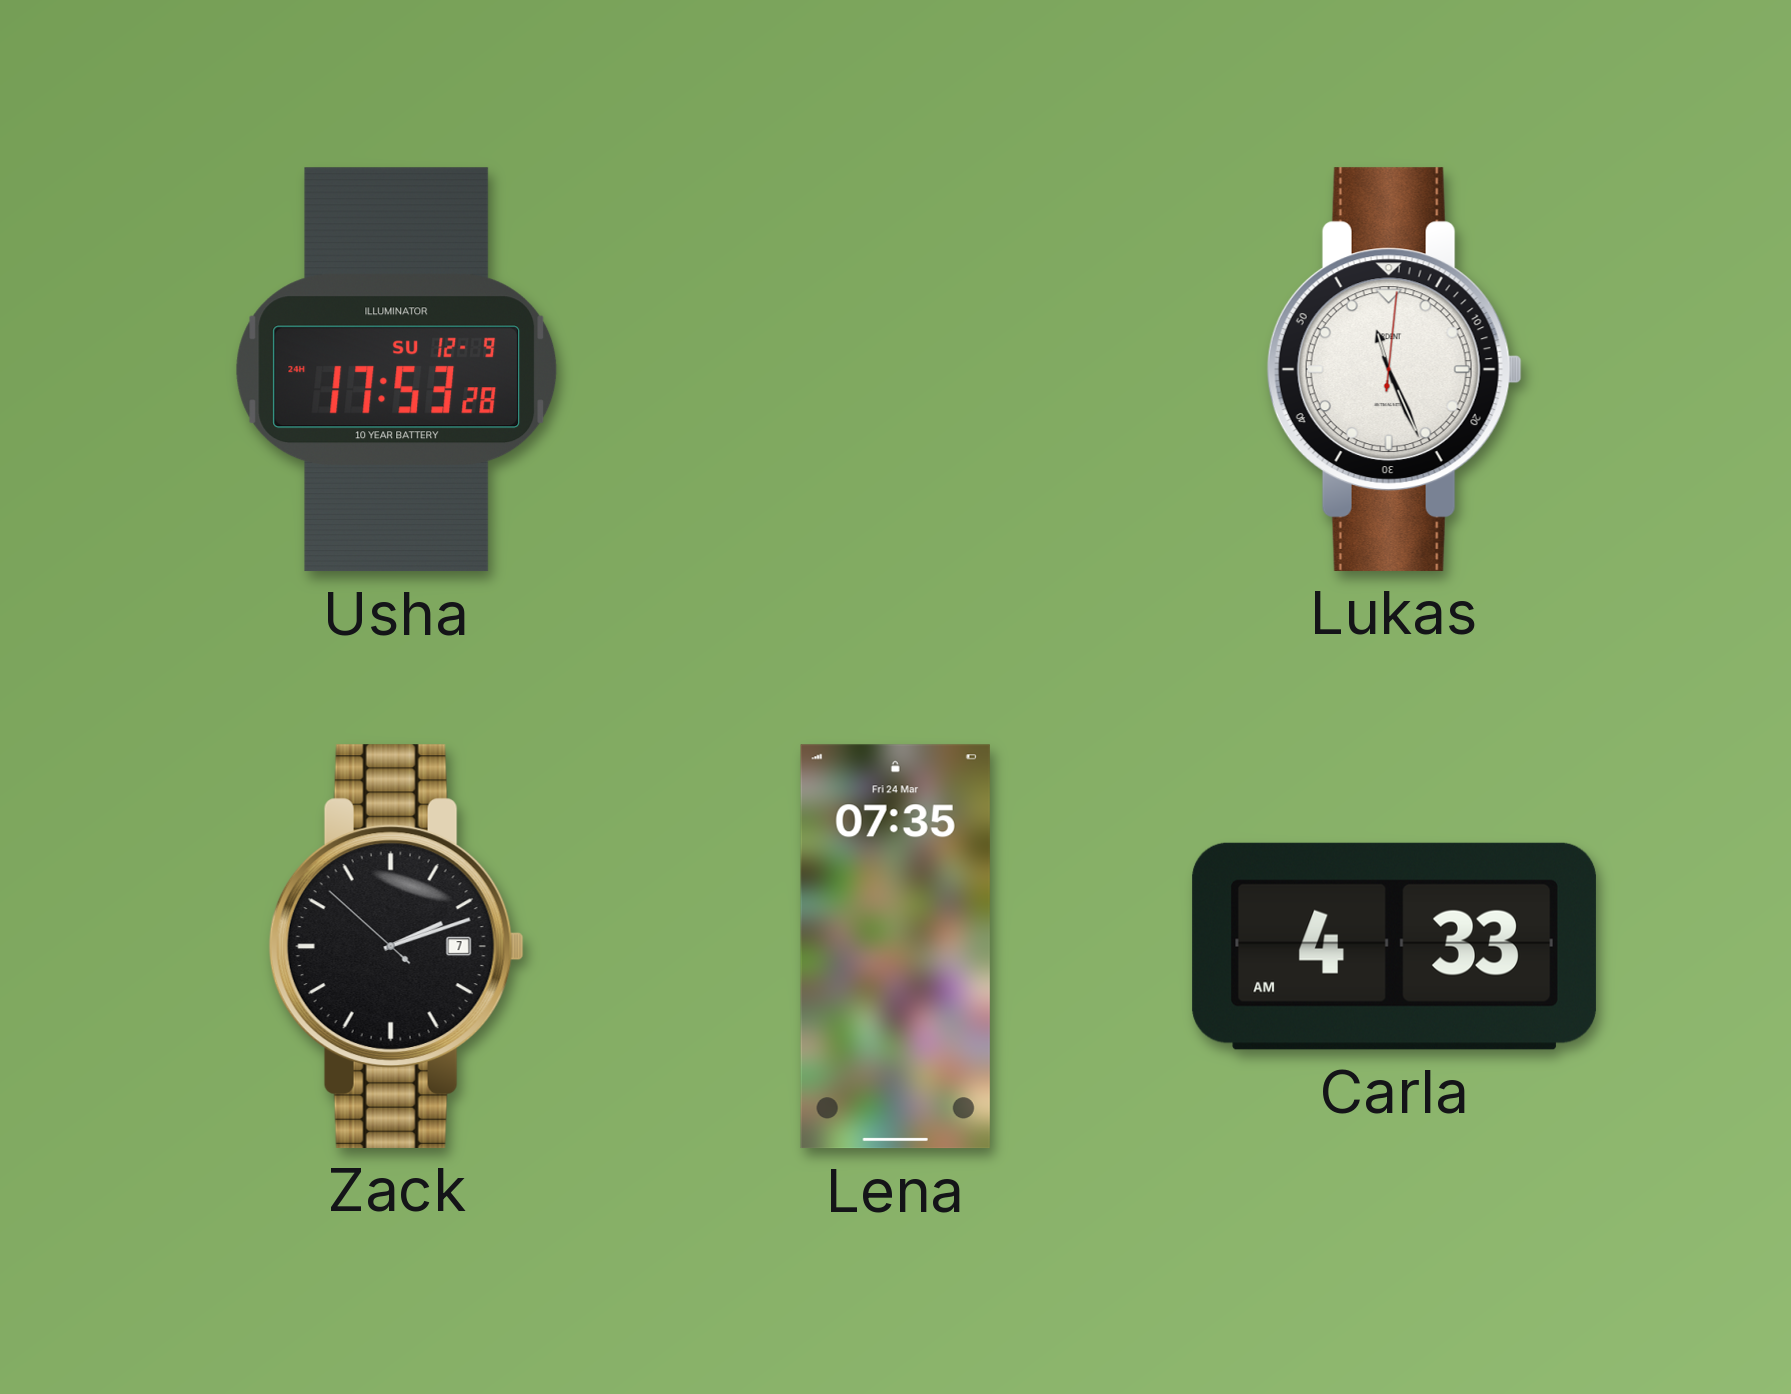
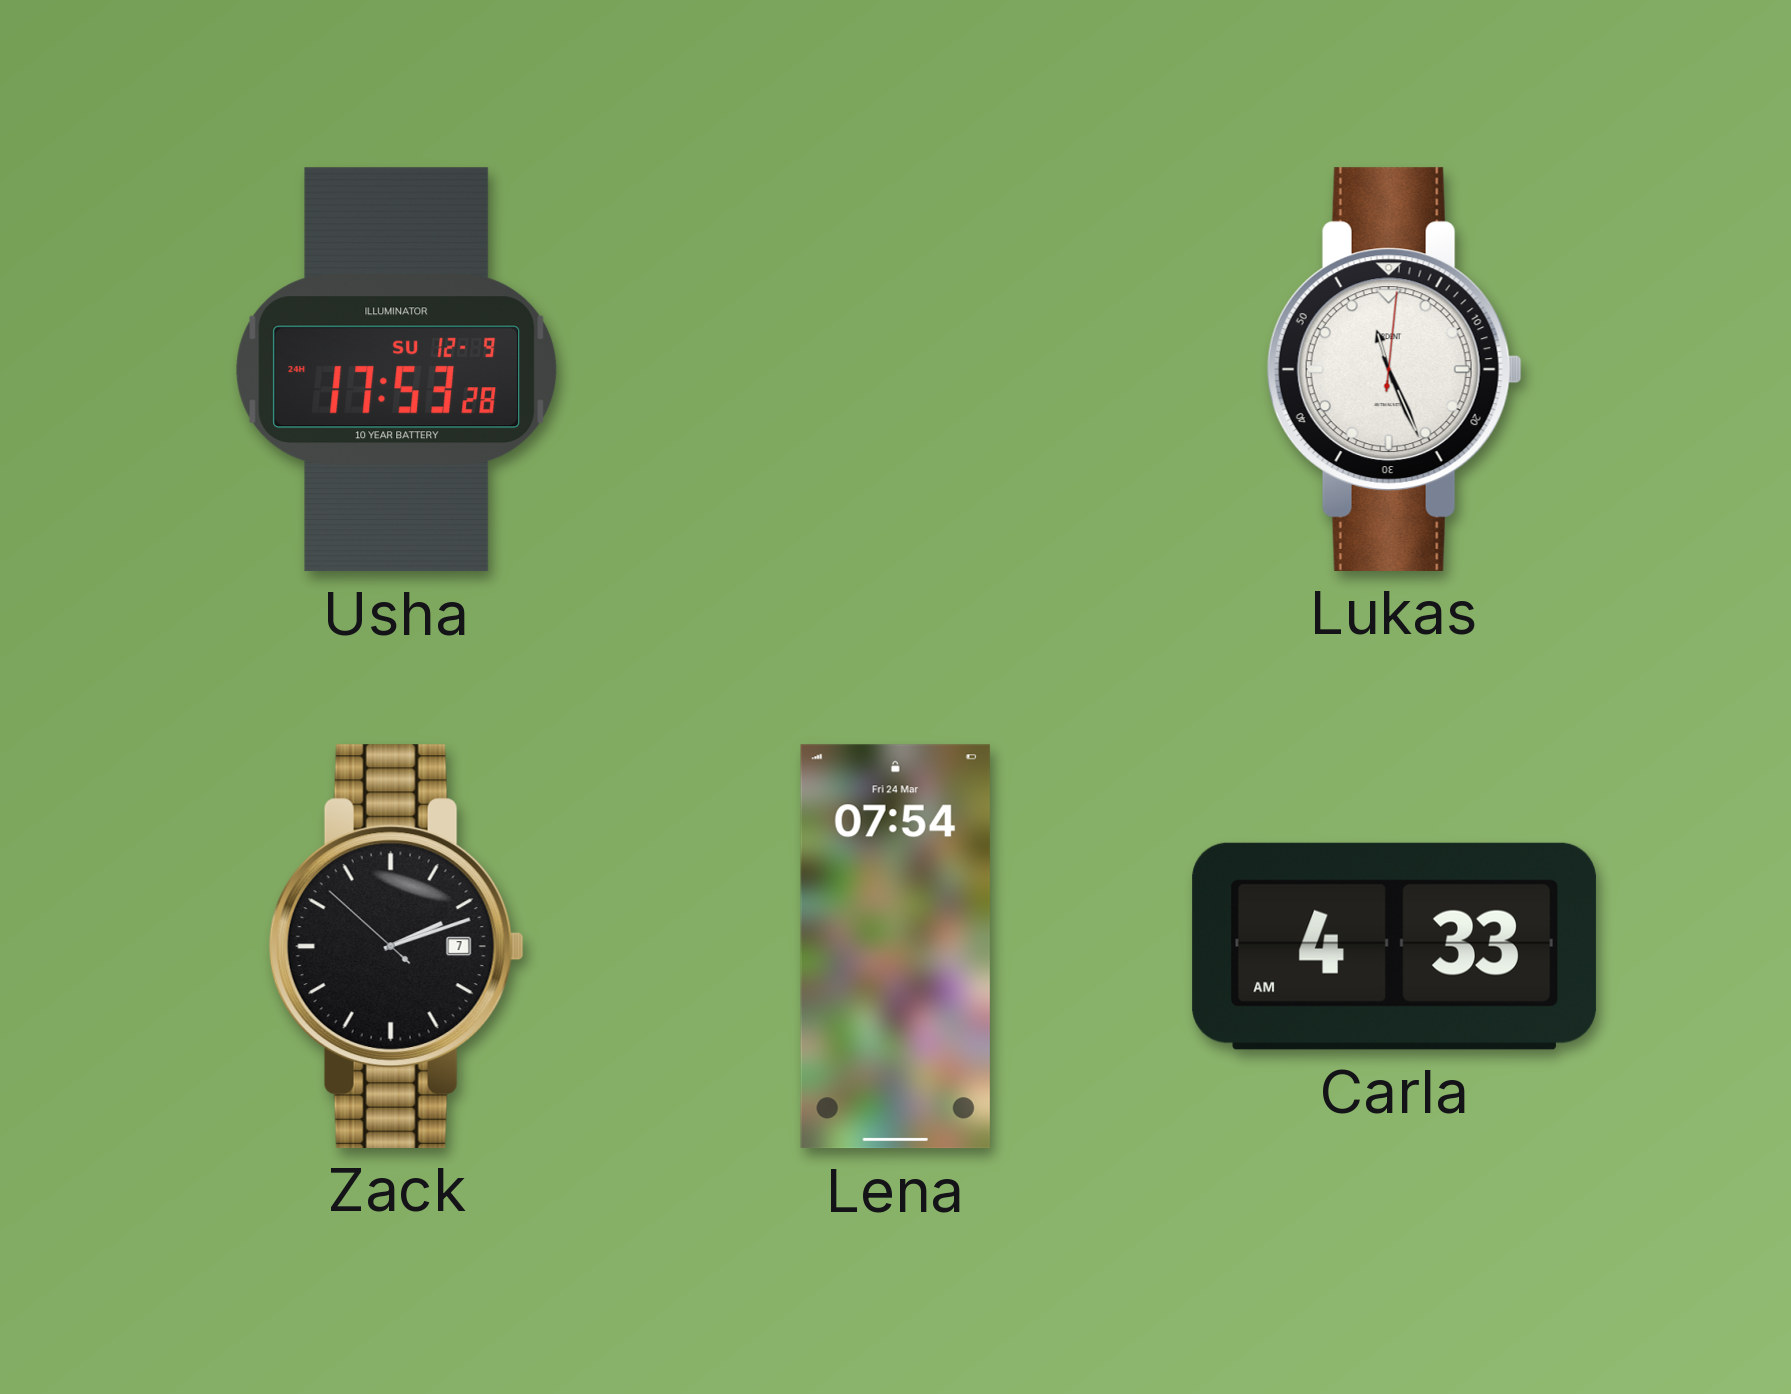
Lena: 07:35 -> 07:54 (895, 947)
